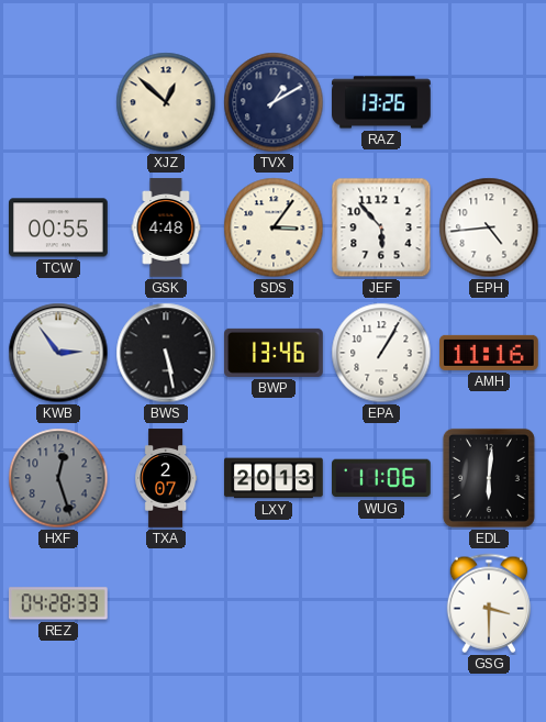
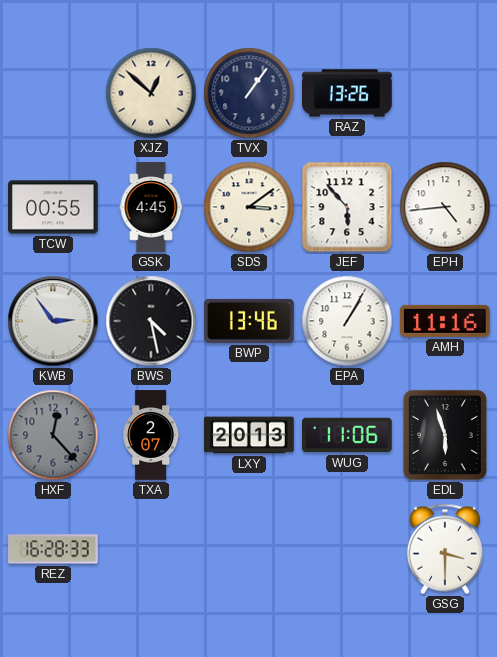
TVX: 1:10 -> 1:06 (249, 93)
GSK: 4:48 -> 4:45 (151, 207)
SDS: 3:06 -> 3:09 (249, 207)
BWS: 5:28 -> 4:28 (151, 321)
HXF: 12:27 -> 12:23 (53, 435)
EDL: 6:01 -> 5:57 (445, 435)
REZ: 04:28 -> 16:28 (54, 549)
